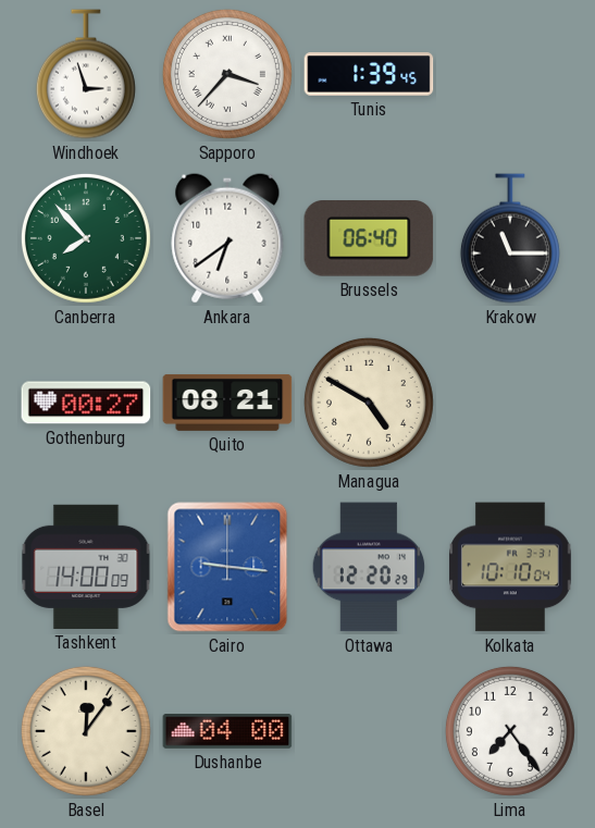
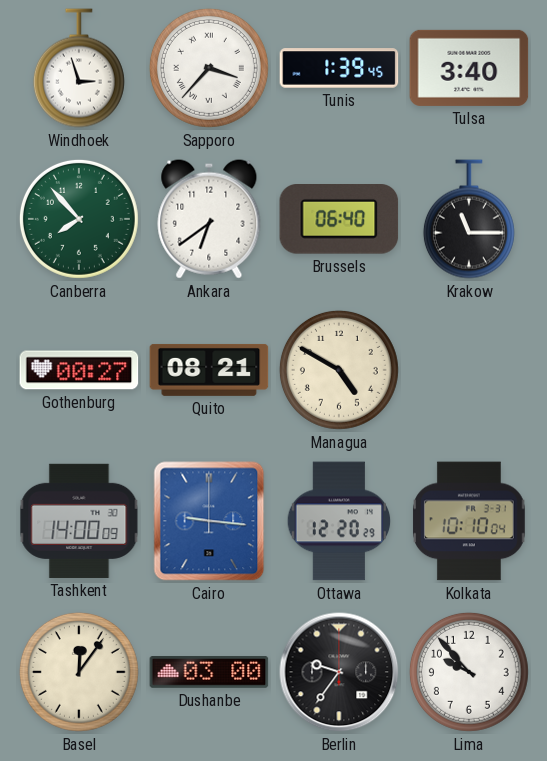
Tulsa: none -> 3:40 (469, 68)
Dushanbe: 04:00 -> 03:00 (209, 673)
Berlin: none -> 9:36 (339, 672)
Lima: 7:24 -> 9:53 (469, 672)
